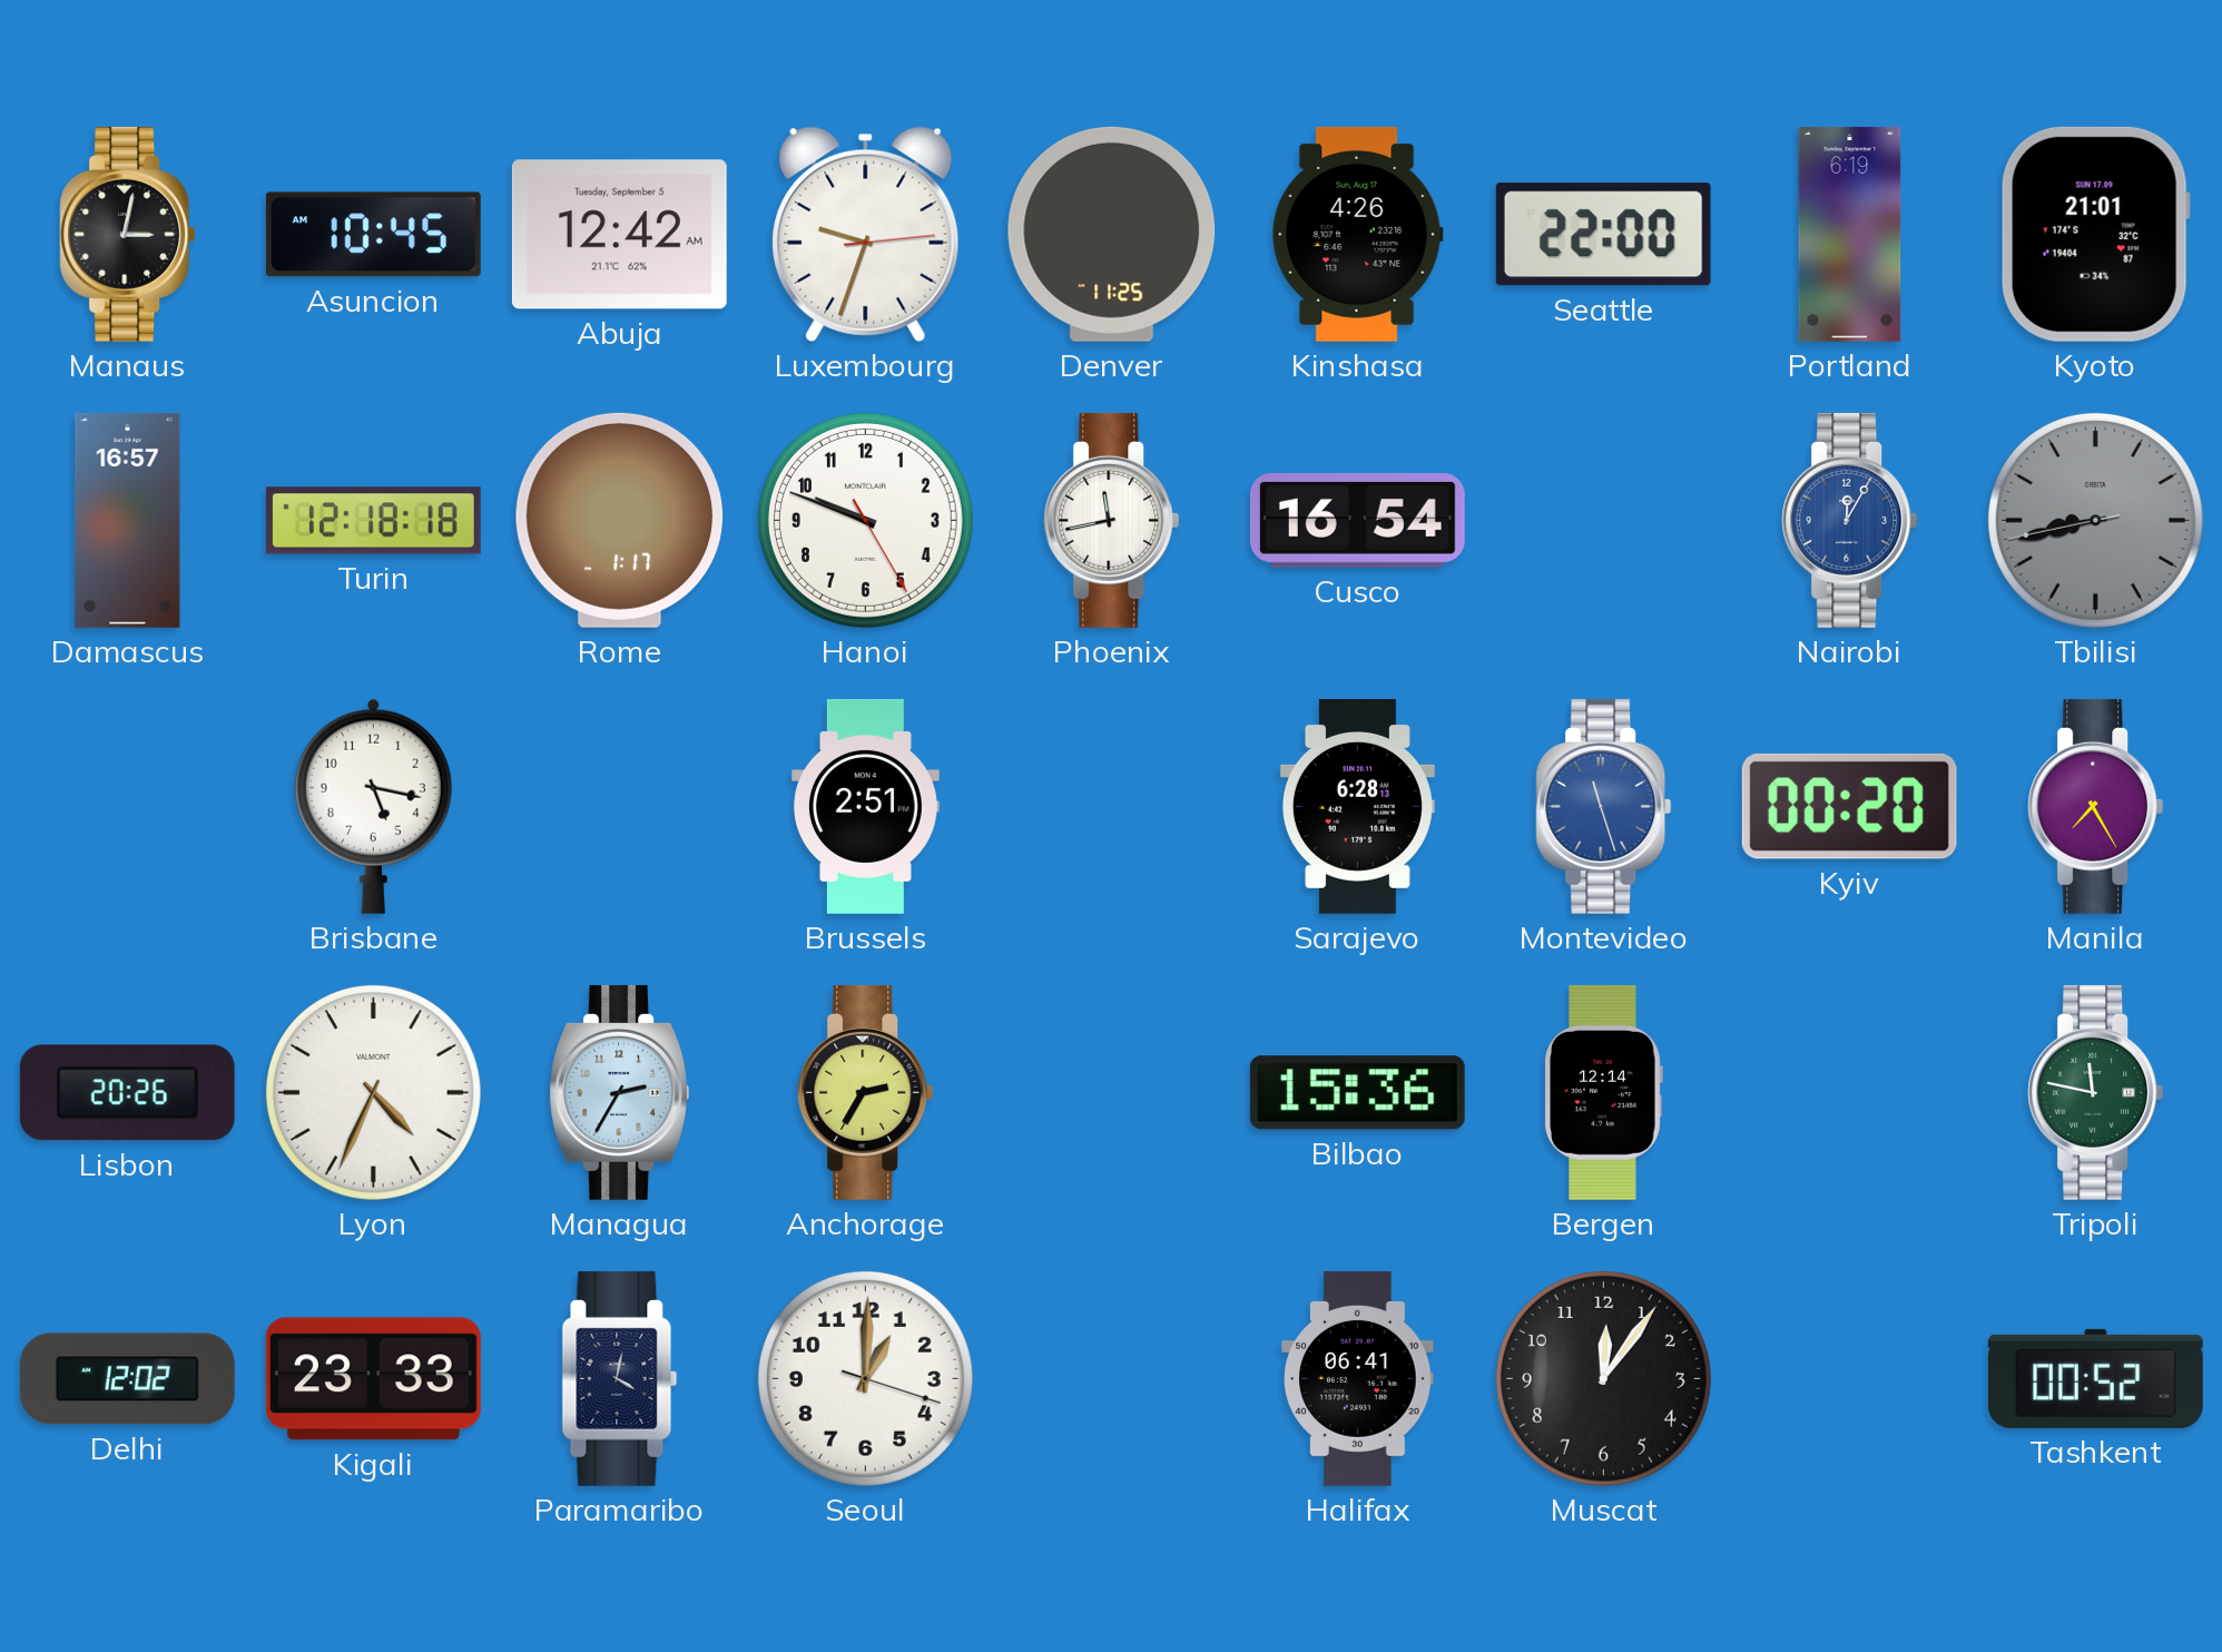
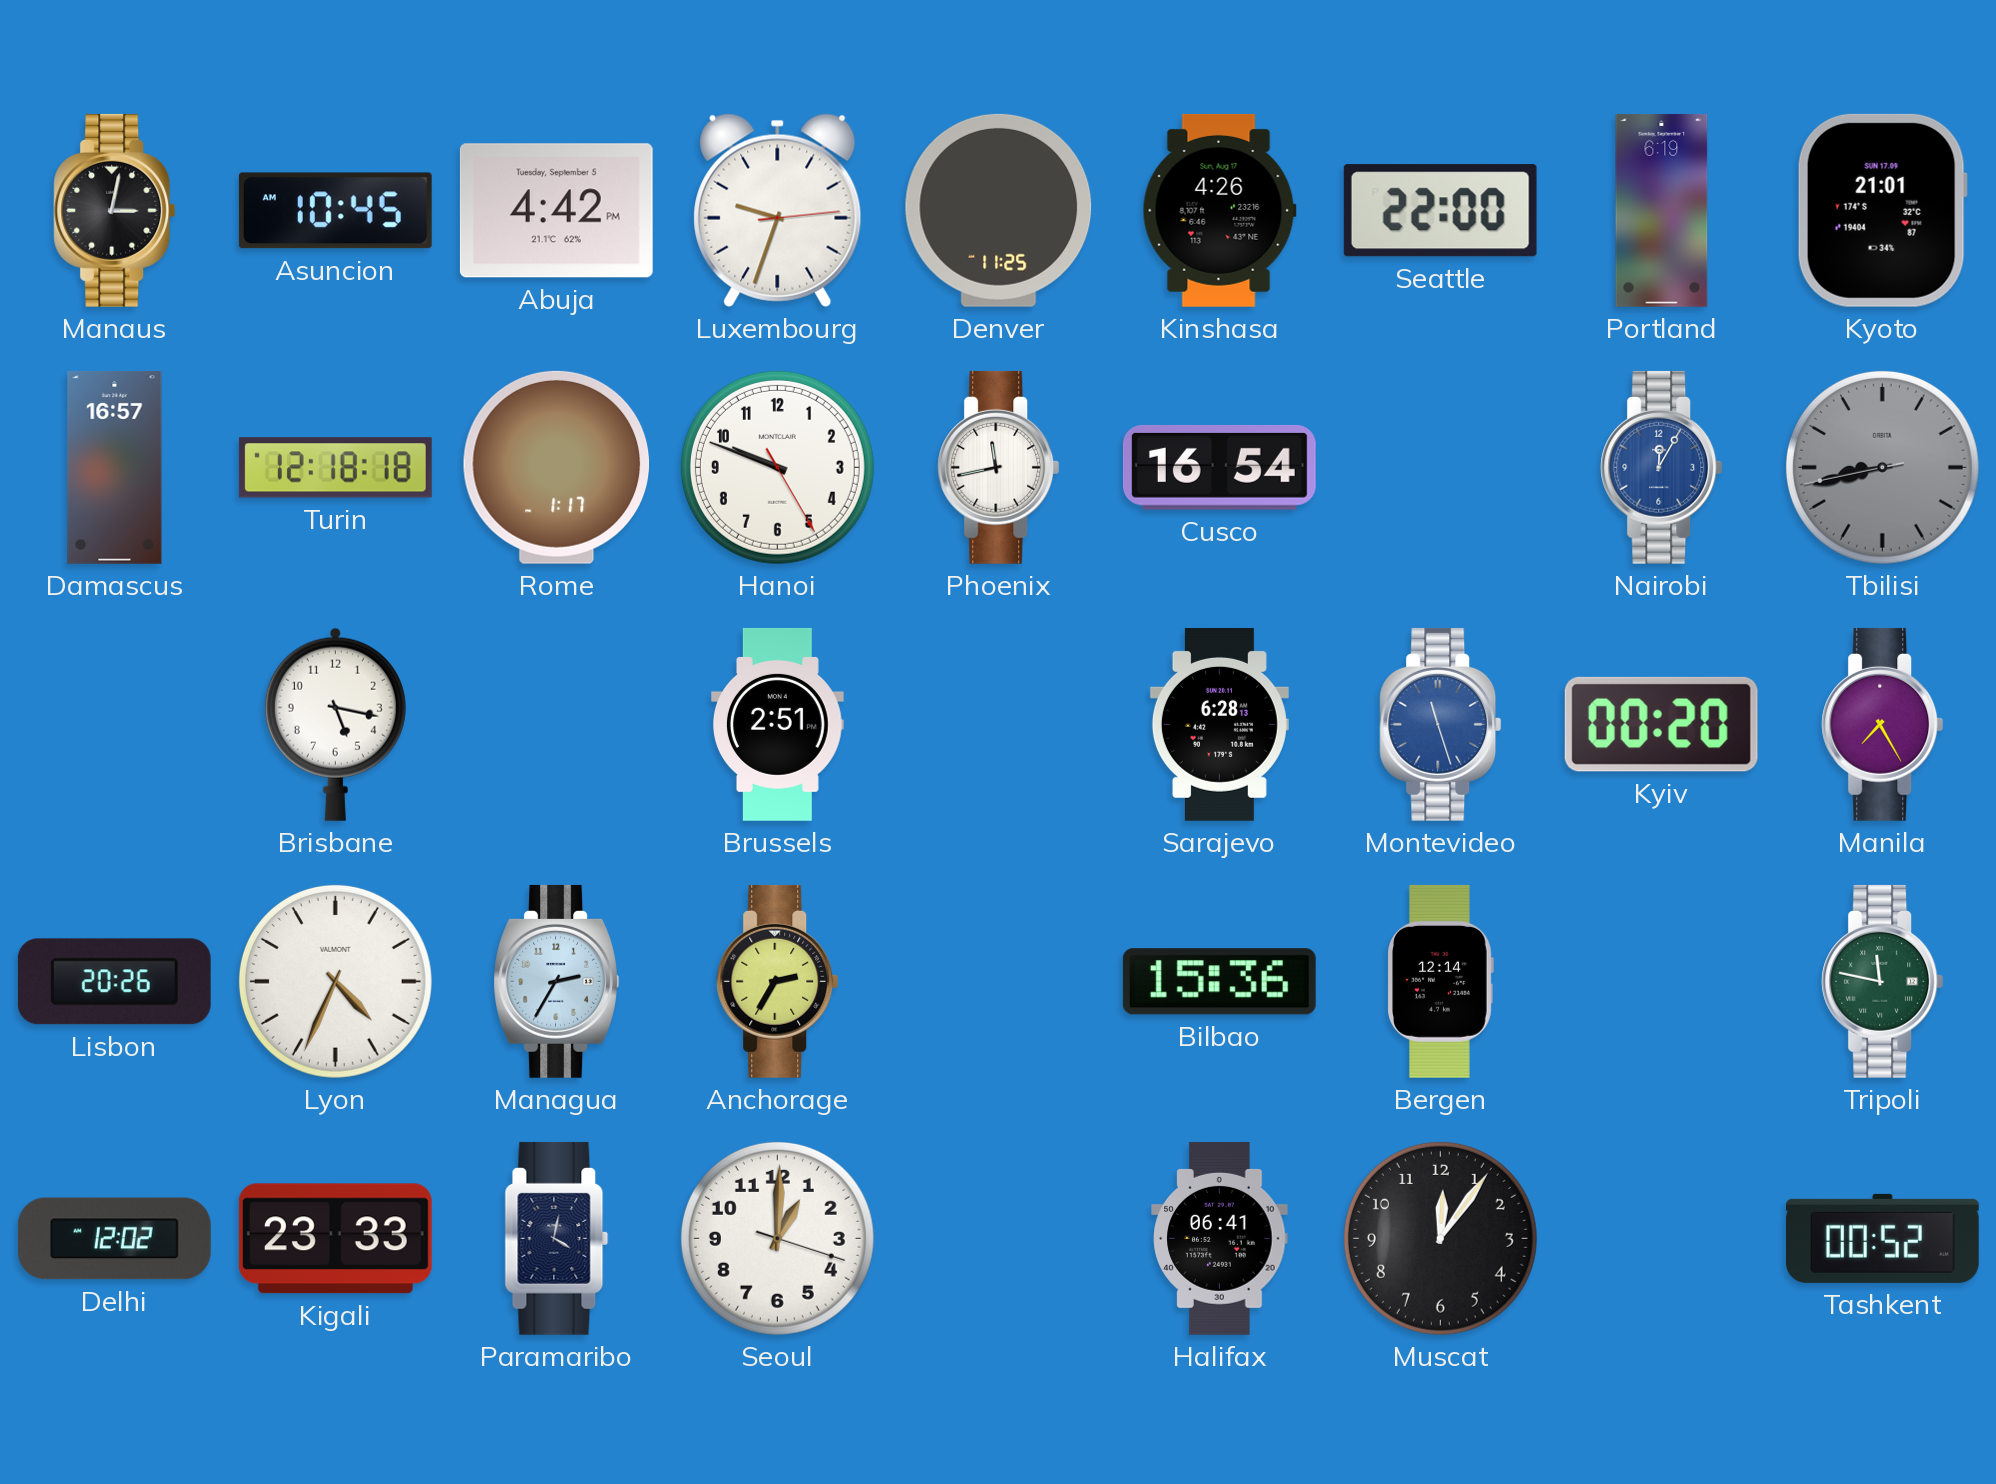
Abuja: 12:42 -> 4:42 (556, 211)
